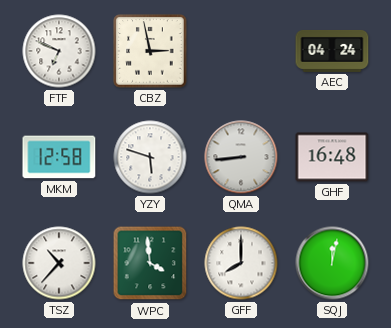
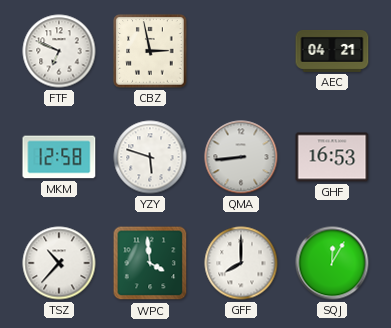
AEC: 04:24 -> 04:21 (332, 51)
GHF: 16:48 -> 16:53 (332, 157)
SQJ: 12:02 -> 12:05 (332, 263)
